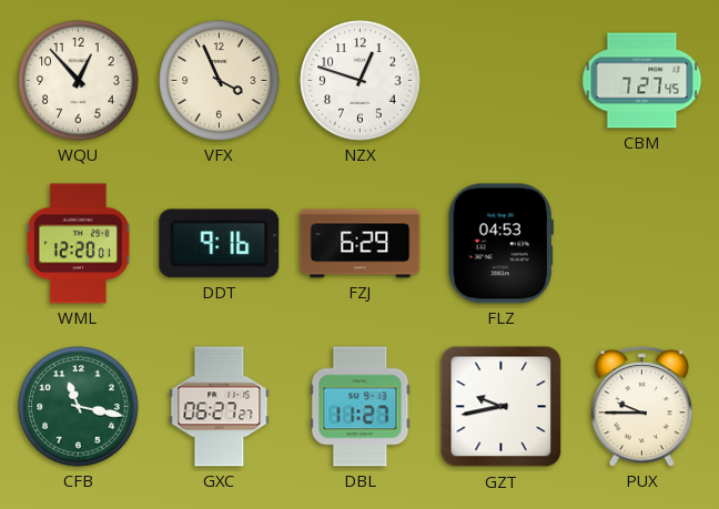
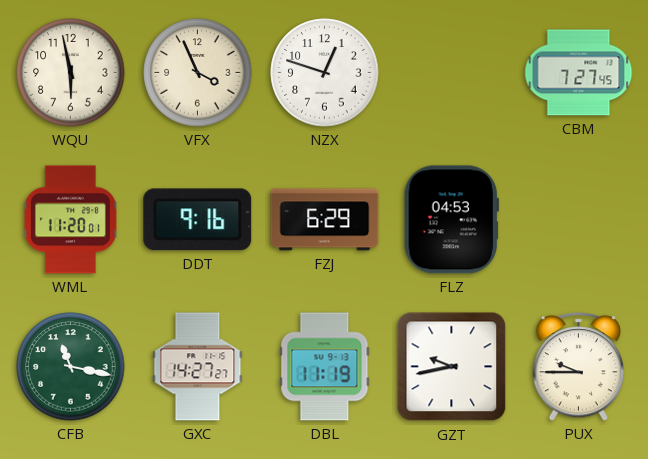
WQU: 12:53 -> 5:58 (71, 73)
WML: 12:20 -> 11:20 (70, 220)
GXC: 06:27 -> 14:27 (198, 367)
DBL: 11:27 -> 11:19 (325, 367)
